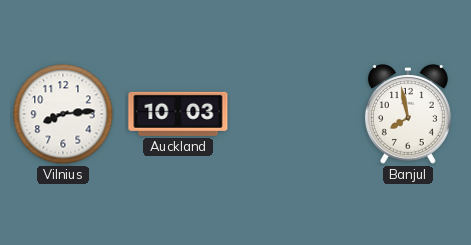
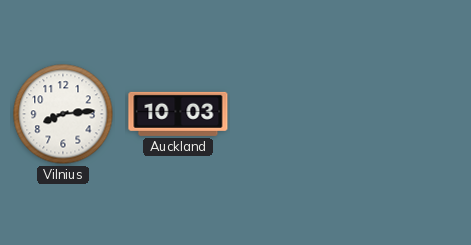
Banjul: 7:58 -> none (408, 114)
